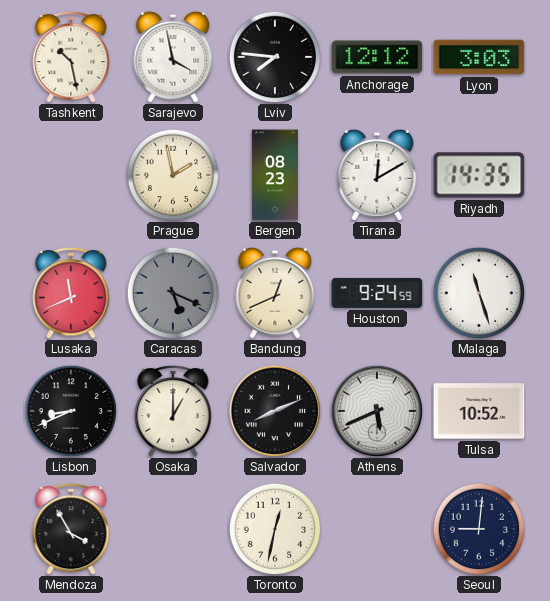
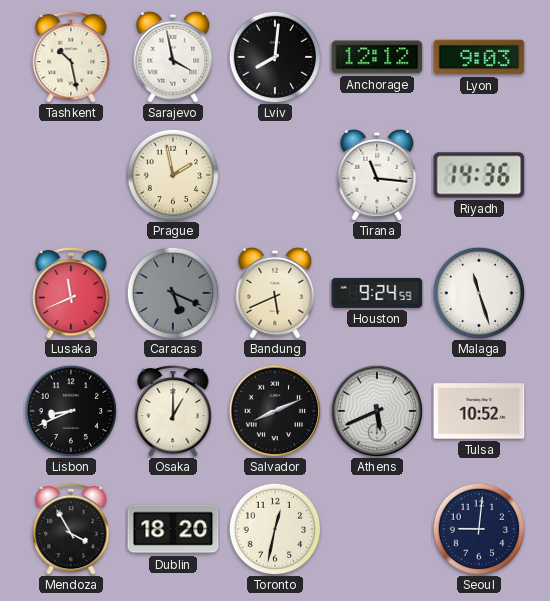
Lviv: 7:46 -> 8:01 (275, 57)
Lyon: 3:03 -> 9:03 (479, 57)
Bergen: 08:23 -> none (275, 175)
Tirana: 12:10 -> 11:16 (377, 175)
Riyadh: 14:35 -> 14:36 (479, 175)
Bandung: 12:41 -> 5:41 (275, 293)
Dublin: none -> 18:20 (173, 529)
